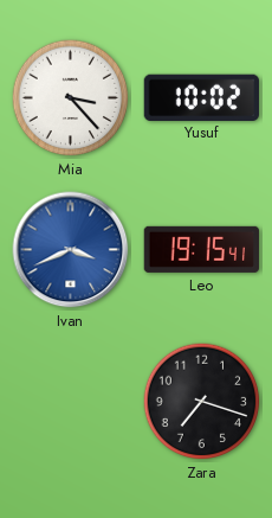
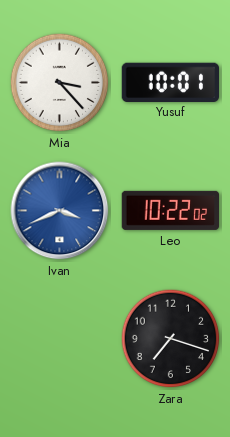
Yusuf: 10:02 -> 10:01 (170, 82)
Leo: 19:15 -> 10:22 (170, 210)
